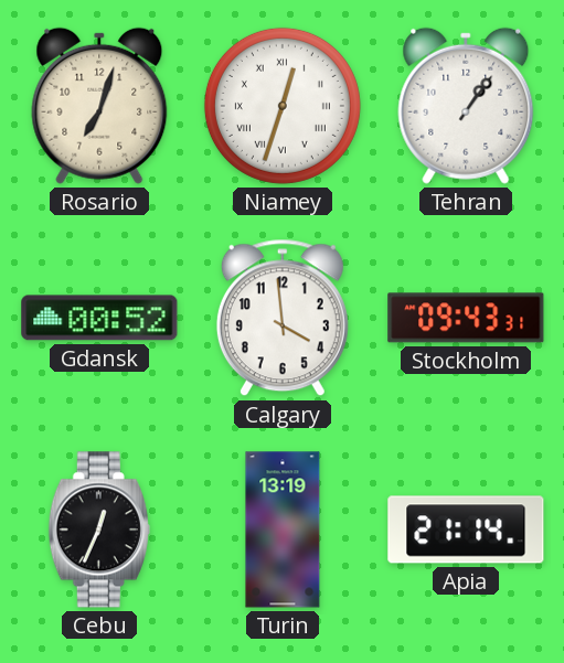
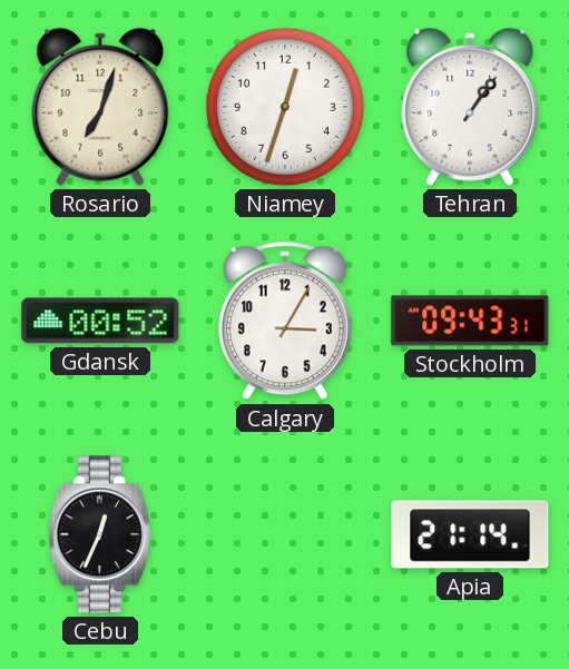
Niamey numerals: Roman -> Arabic (285, 107)
Calgary: 3:59 -> 3:05 (285, 321)
Turin: 13:19 -> none (283, 530)
